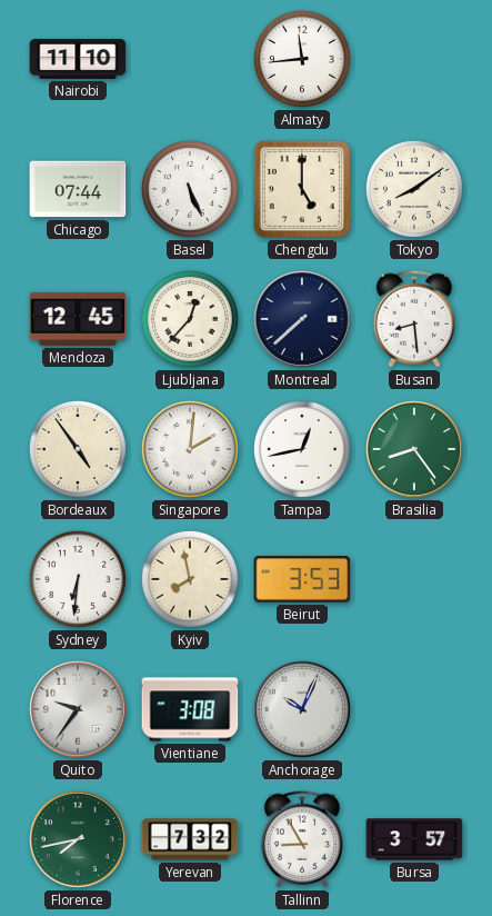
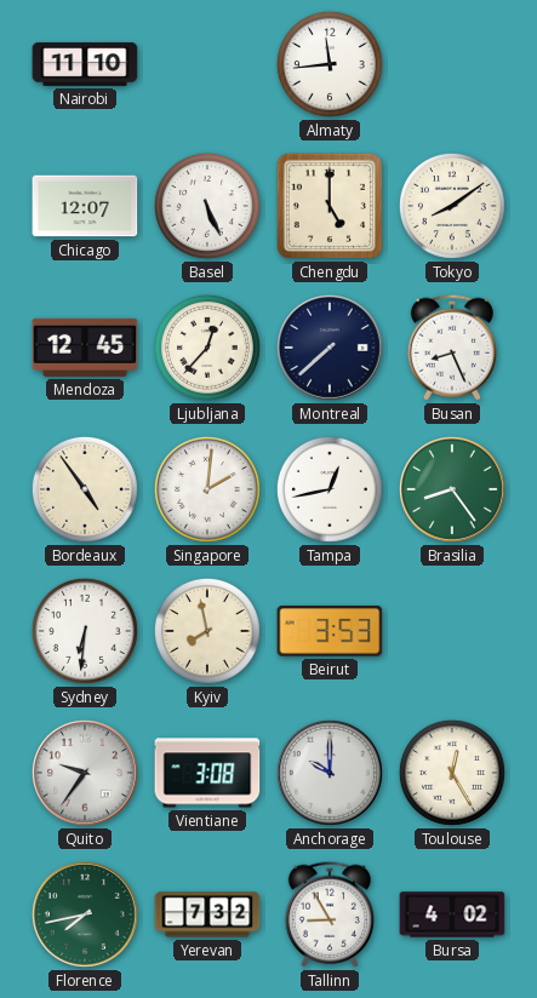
Chicago: 07:44 -> 12:07 (85, 206)
Busan: 8:29 -> 8:26 (452, 348)
Anchorage: 10:04 -> 10:00 (330, 773)
Toulouse: none -> 12:25 (452, 773)
Bursa: 3:57 -> 4:02 (452, 914)
